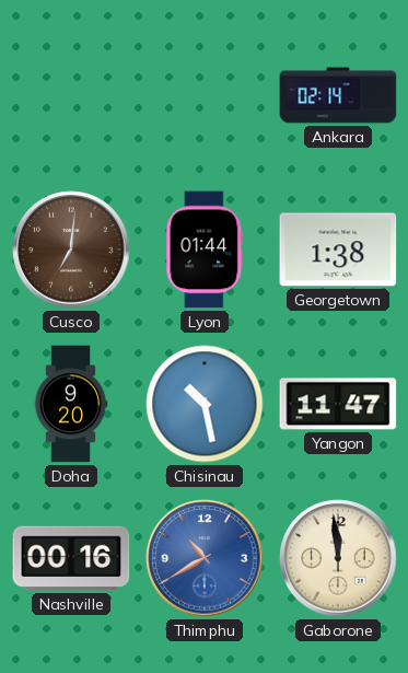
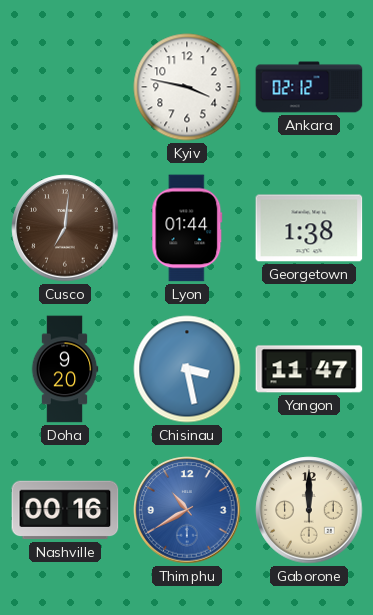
Kyiv: none -> 3:47 (187, 87)
Ankara: 02:14 -> 02:12 (309, 87)
Chisinau: 10:28 -> 3:28 (187, 369)
Gaborone: 11:59 -> 12:00 (309, 510)
